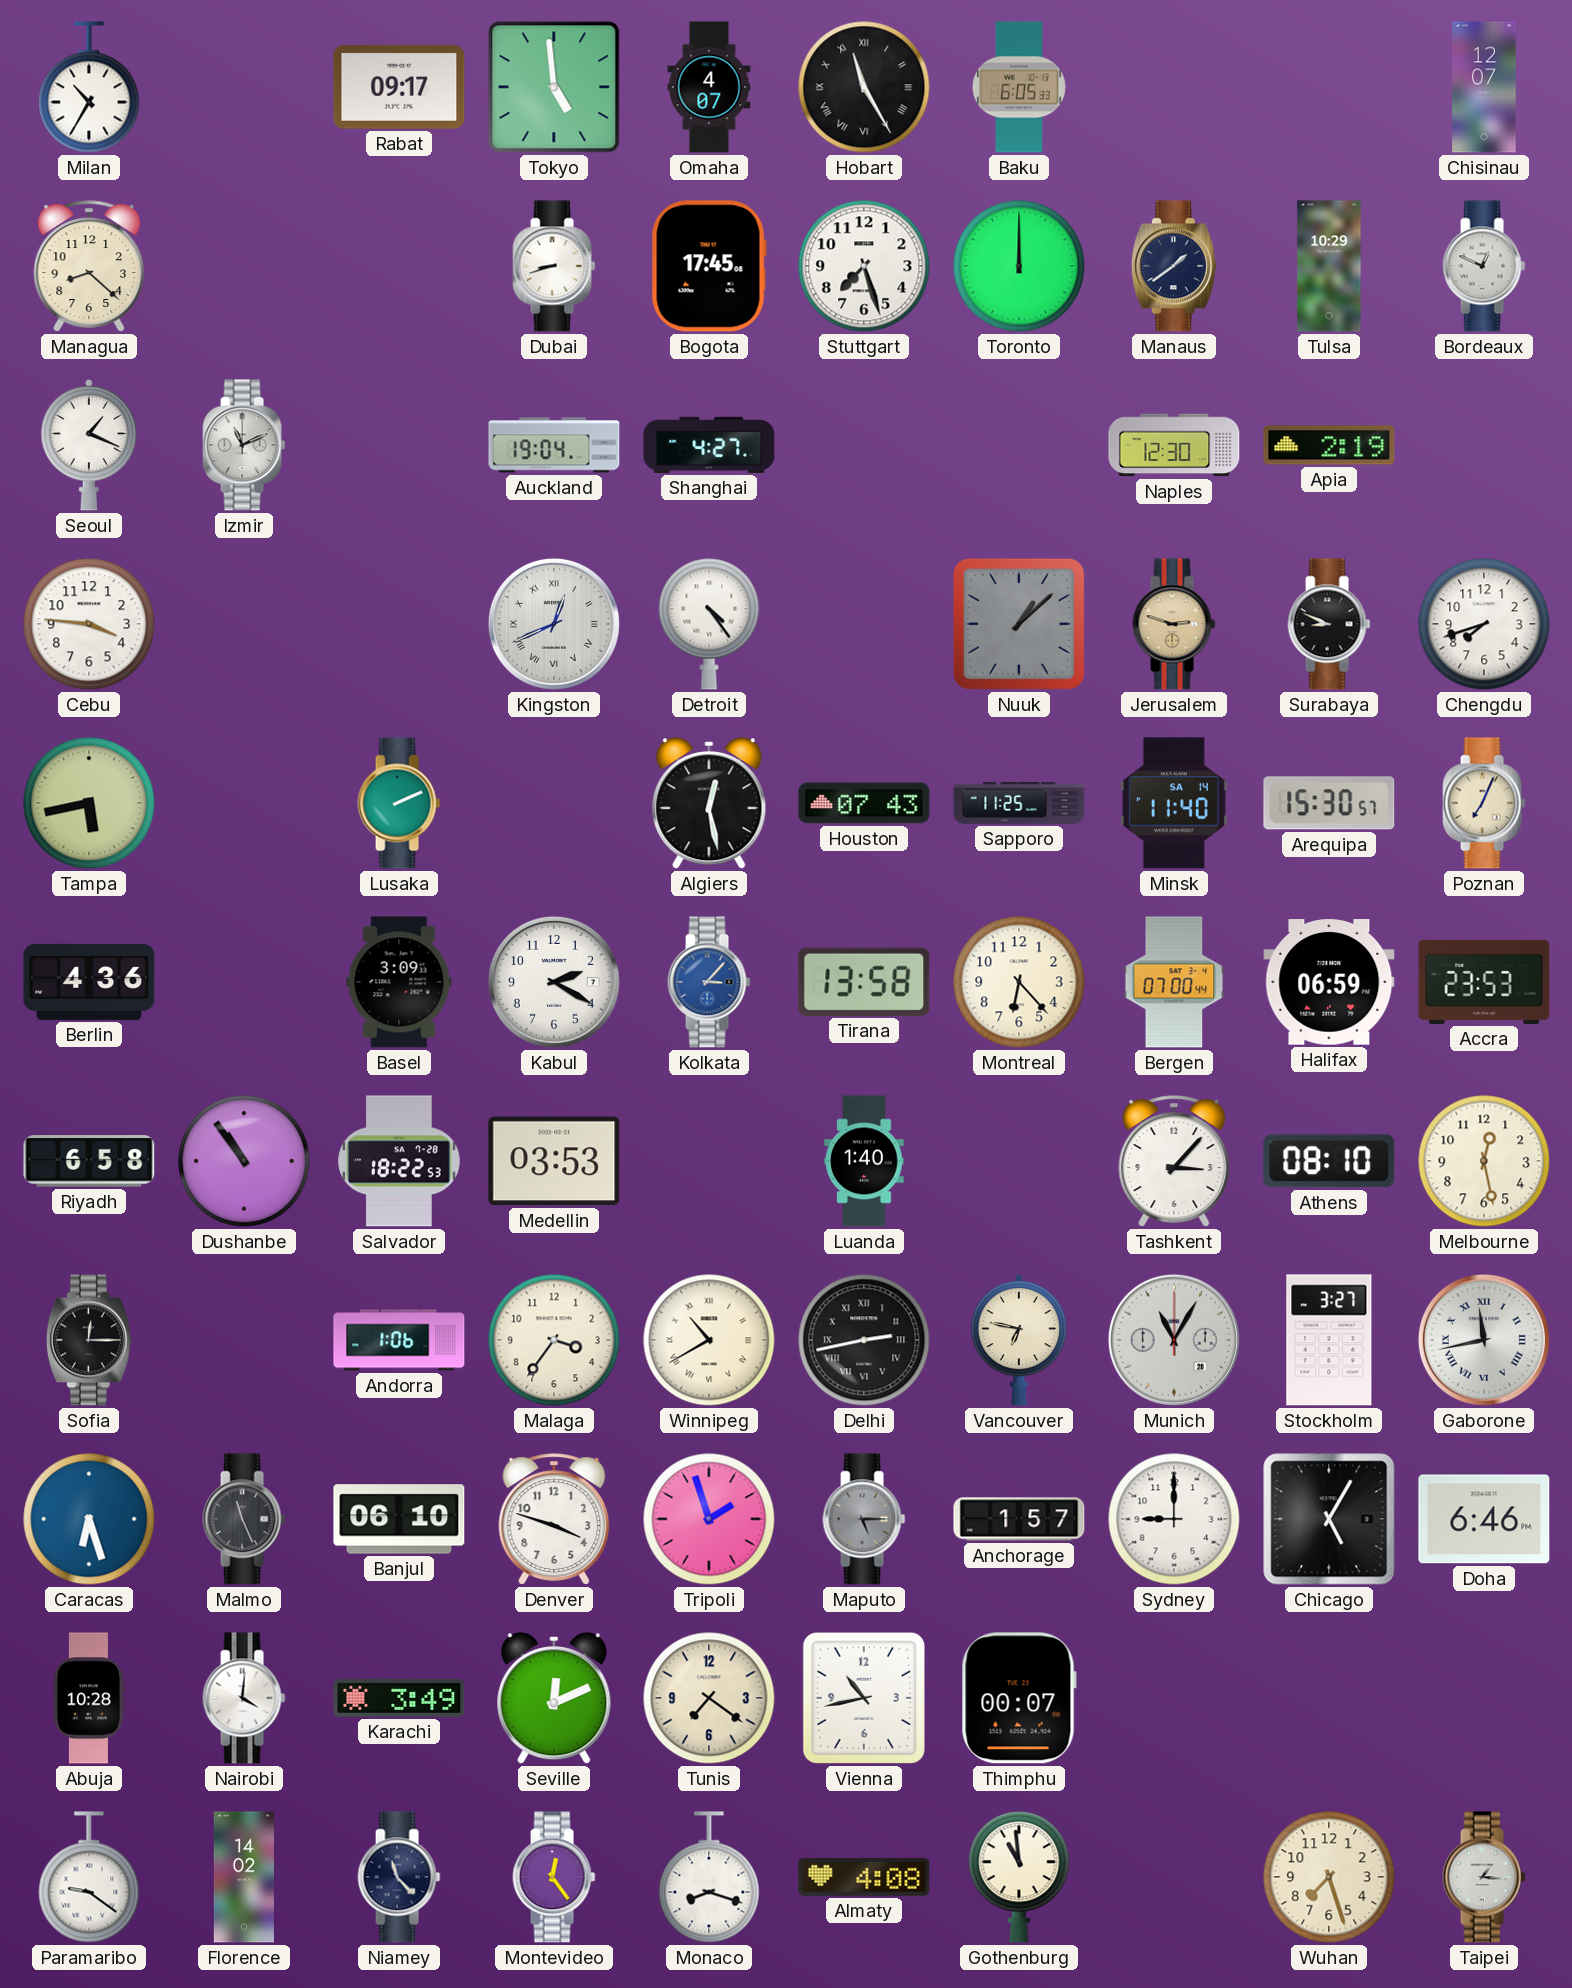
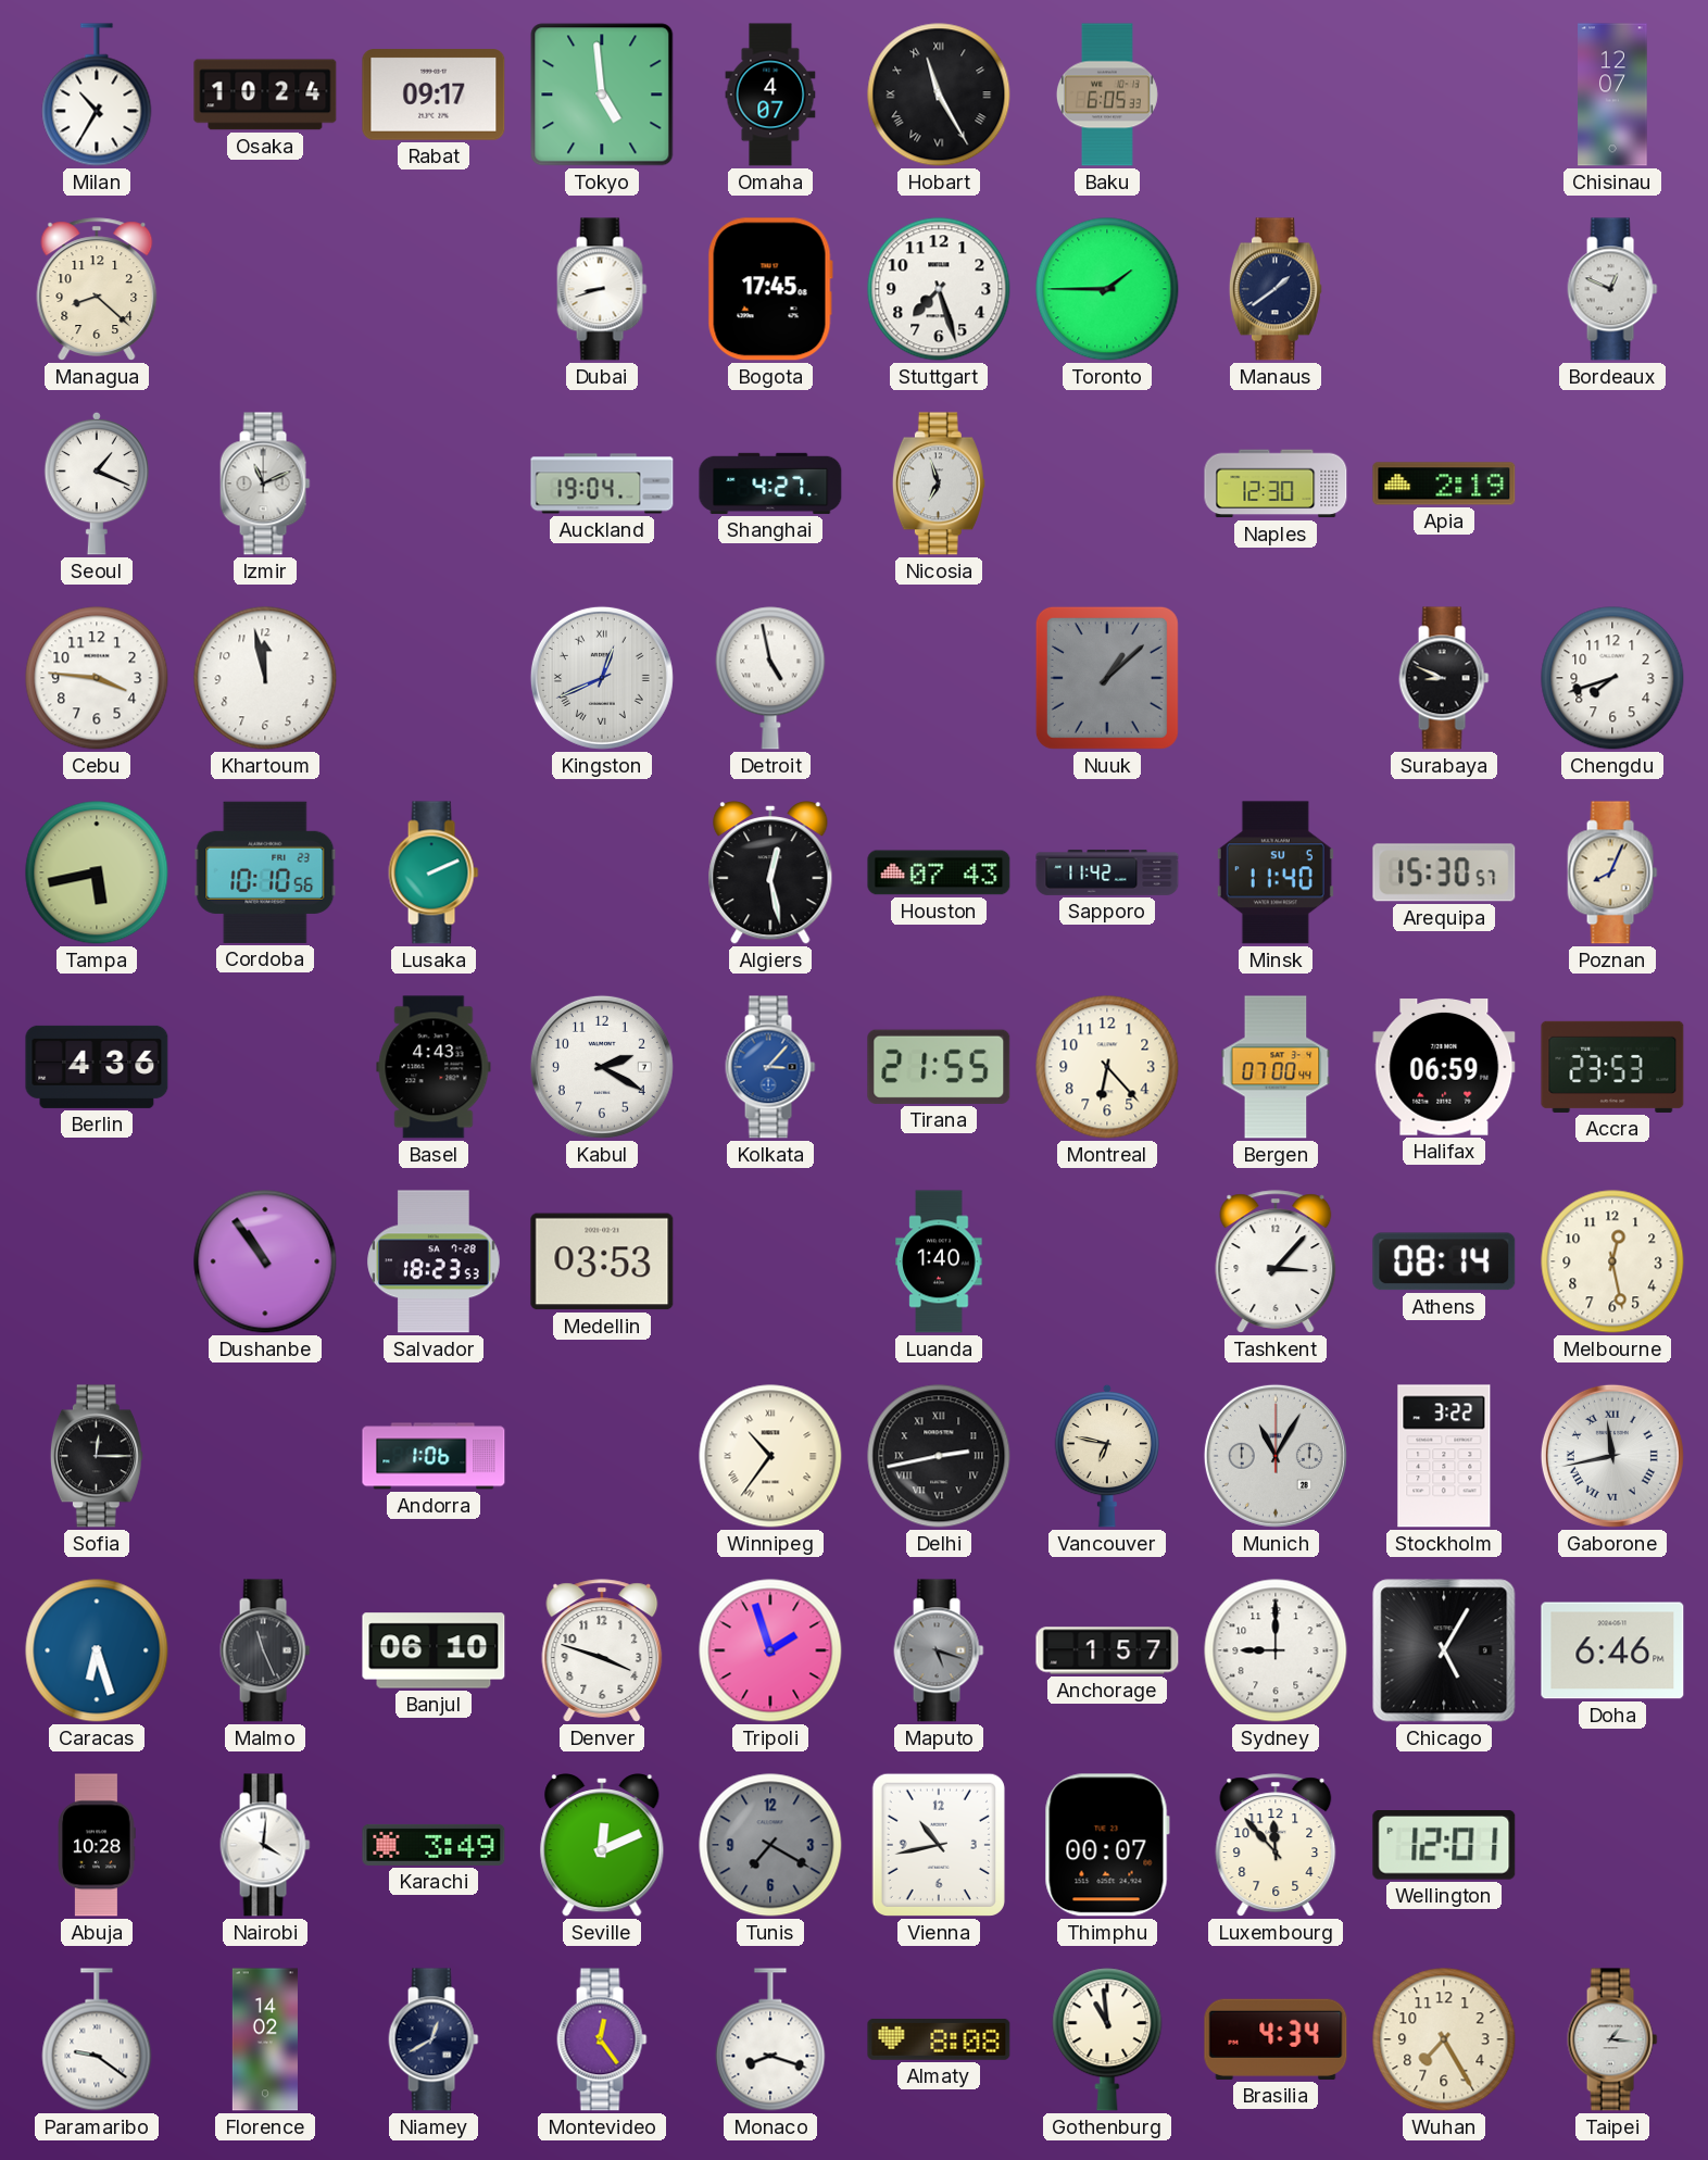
Osaka: none -> 10:24 (265, 95)
Toronto: 12:00 -> 1:45 (1107, 289)
Tulsa: 10:29 -> none (1329, 266)
Nicosia: none -> 6:57 (939, 484)
Khartoum: none -> 11:58 (265, 678)
Detroit: 4:24 -> 4:58 (770, 678)
Jerusalem: 2:48 -> none (1174, 624)
Cordoba: none -> 10:10 (265, 872)
Sapporo: 11:25 -> 11:42 (1107, 872)
Minsk date: SA 14 -> SU 5 (1276, 872)
Poznan: 7:04 -> 8:04 (1612, 872)
Basel: 3:09 -> 4:43 (434, 1067)
Tirana: 13:58 -> 21:55 (939, 1067)
Riyadh: 6:58 -> none (89, 1161)
Salvador: 18:22 -> 18:23 (435, 1261)
Athens: 08:10 -> 08:14 (1444, 1261)
Malaga: 3:36 -> none (554, 1340)
Winnipeg: 10:40 -> 10:36 (770, 1456)
Stockholm: 3:27 -> 3:22 (1444, 1456)
Maputo: 5:15 -> 5:18 (939, 1650)
Tunis: 7:21 -> 7:20 (770, 1845)
Tunis dial: cream -> grey (770, 1845)
Luxembourg: none -> 11:53 (1276, 1845)
Wellington: none -> 12:01 (1444, 1846)
Niamey: 11:23 -> 12:40 (434, 2039)
Almaty: 4:08 -> 8:08 (939, 2039)
Brasilia: none -> 4:34 (1276, 2039)
Wuhan: 7:27 -> 7:25 (1444, 2039)
